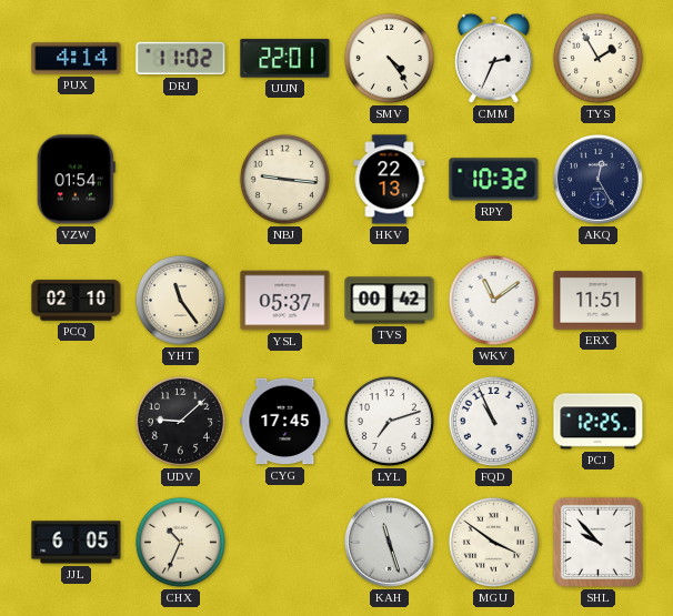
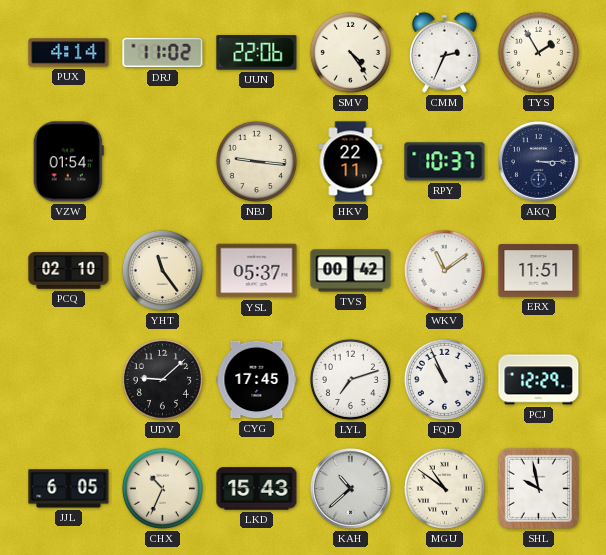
UUN: 22:01 -> 22:06 (257, 53)
HKV: 22:13 -> 22:11 (351, 162)
RPY: 10:32 -> 10:37 (445, 162)
AKQ: 12:25 -> 3:15 (539, 162)
PCJ: 12:25 -> 12:29 (539, 380)
LKD: none -> 15:43 (257, 489)
KAH: 11:27 -> 10:38 (351, 489)
MGU: 3:51 -> 10:51 (444, 488)
SHL: 9:53 -> 9:58 (538, 488)
